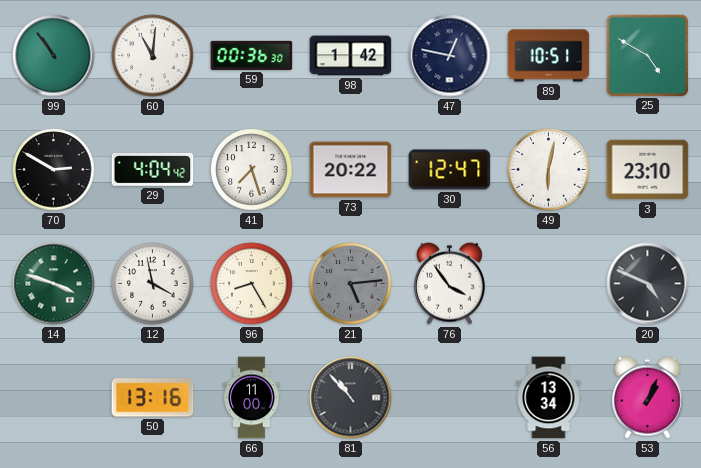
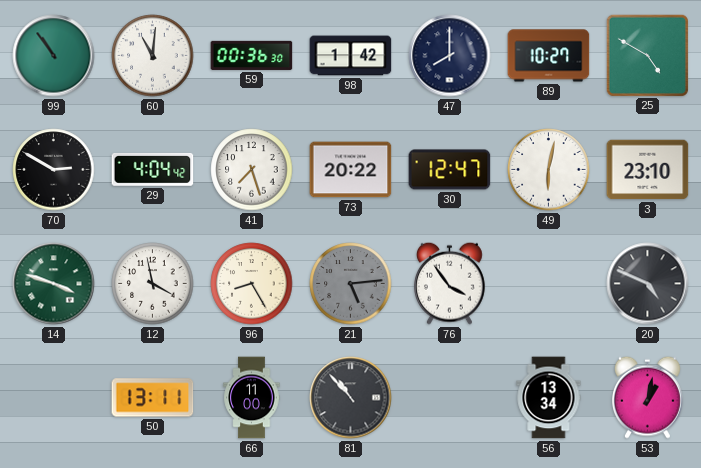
47: 12:47 -> 8:00 (450, 56)
89: 10:51 -> 10:27 (549, 56)
50: 13:16 -> 13:11 (153, 398)
53: 1:04 -> 1:02 (648, 397)
